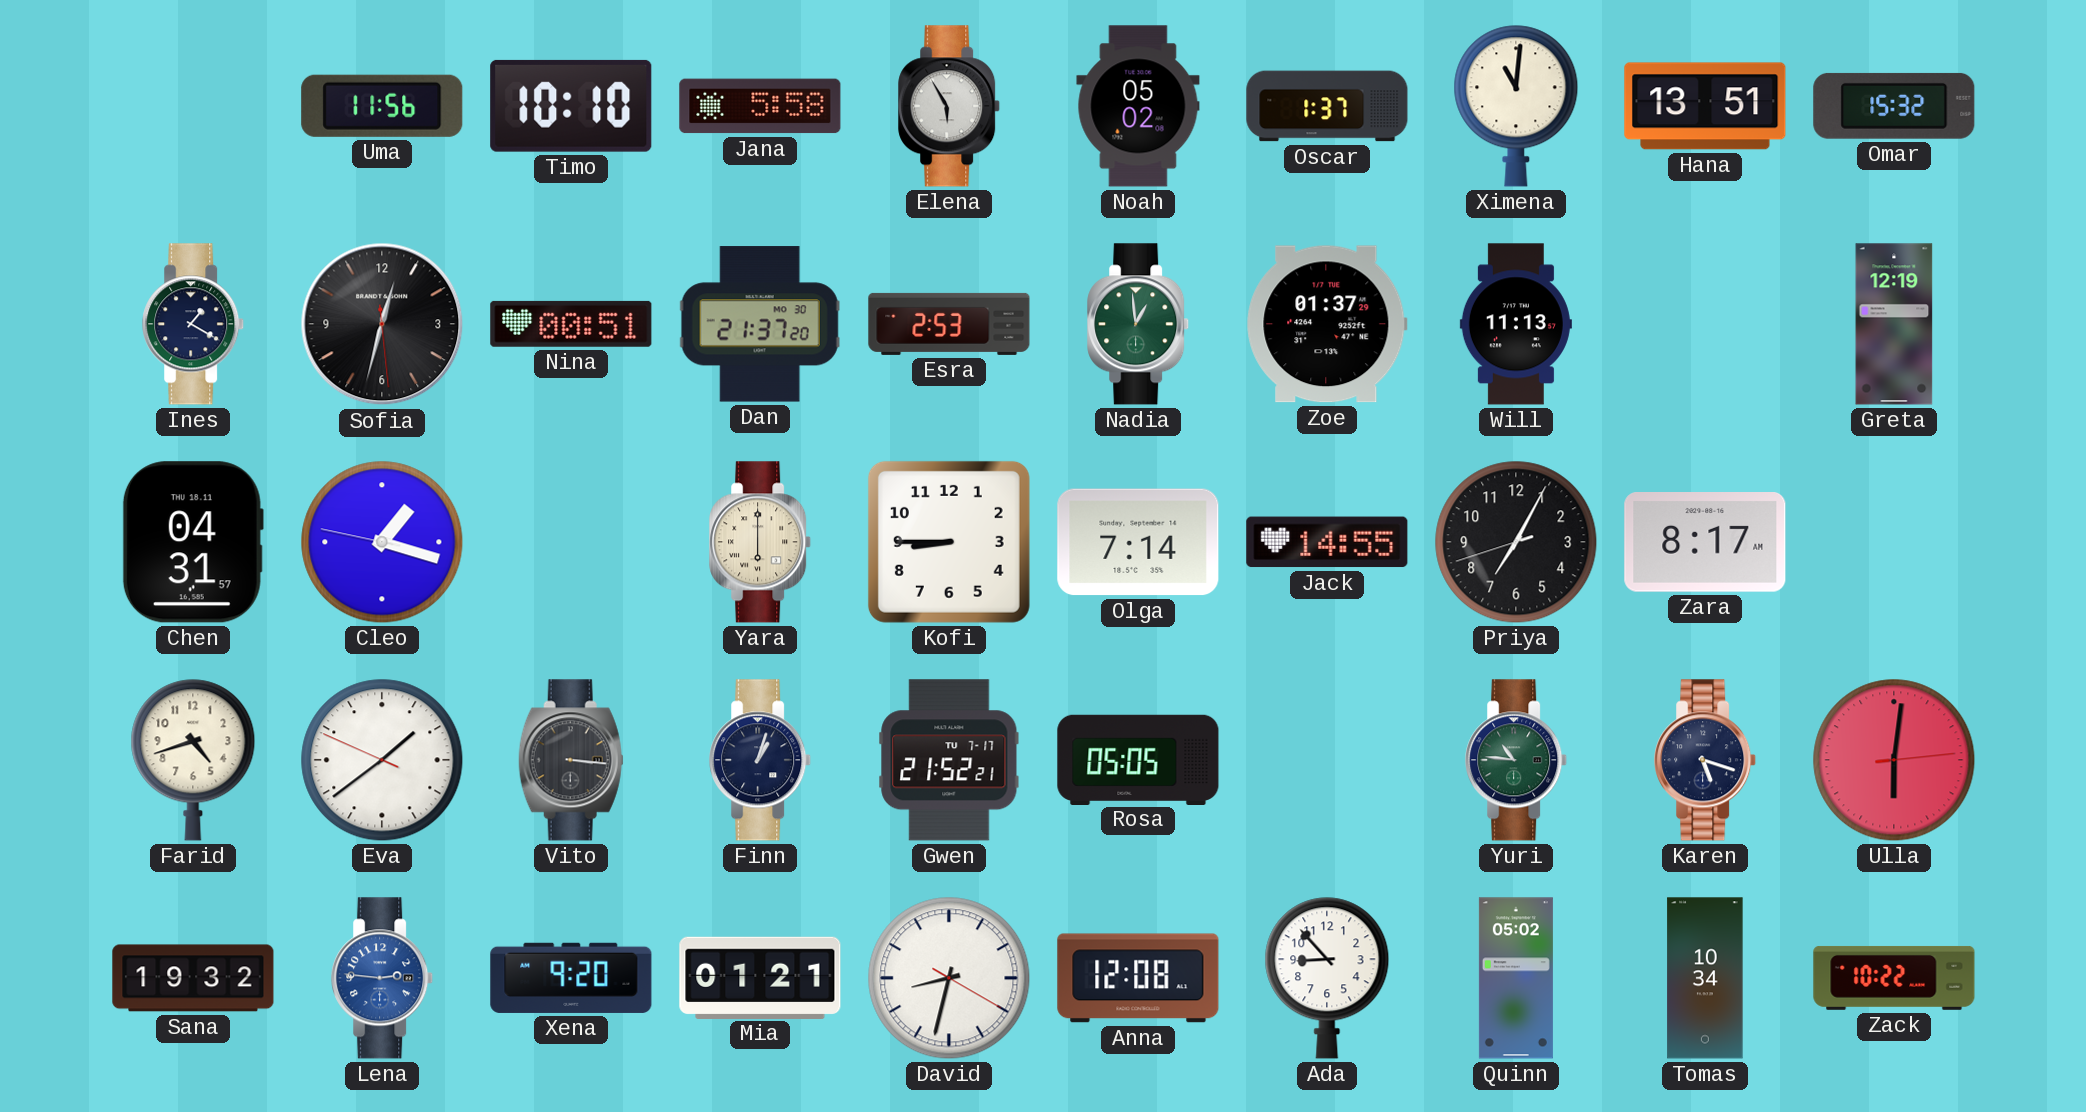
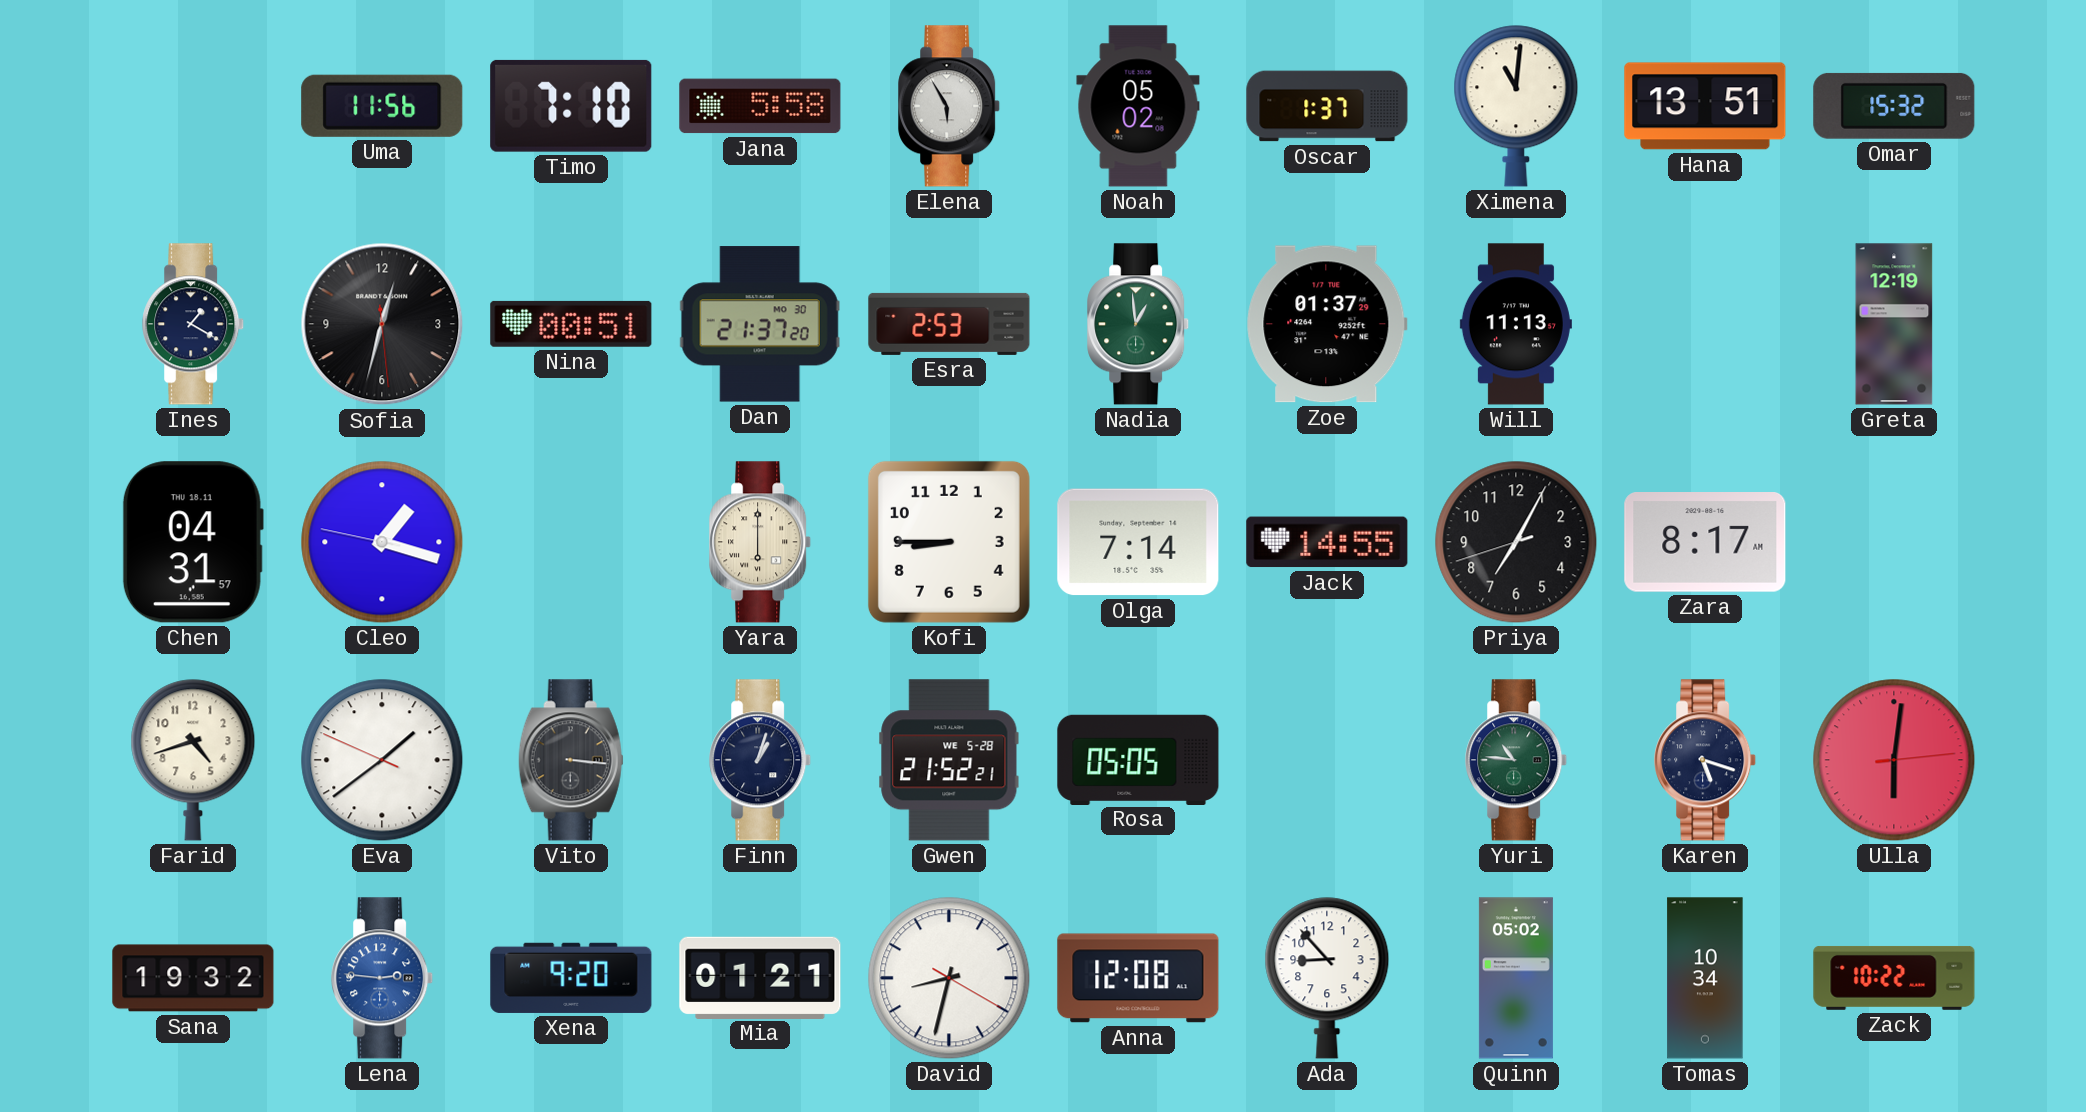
Timo: 10:10 -> 7:10 (571, 106)
Gwen date: TU 7-17 -> WE 5-28 (949, 760)
